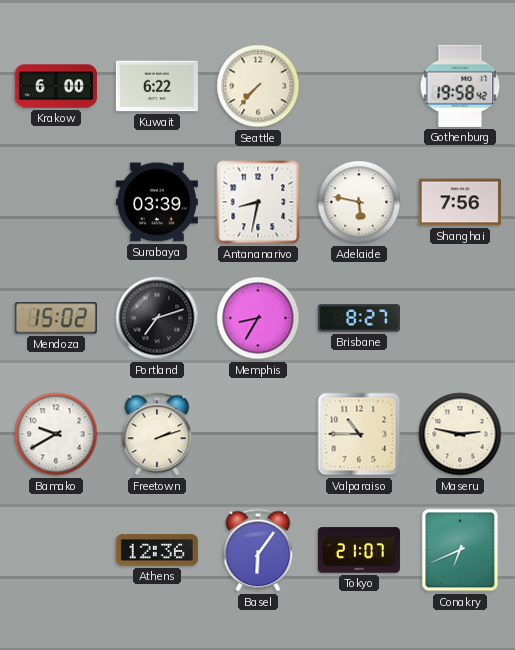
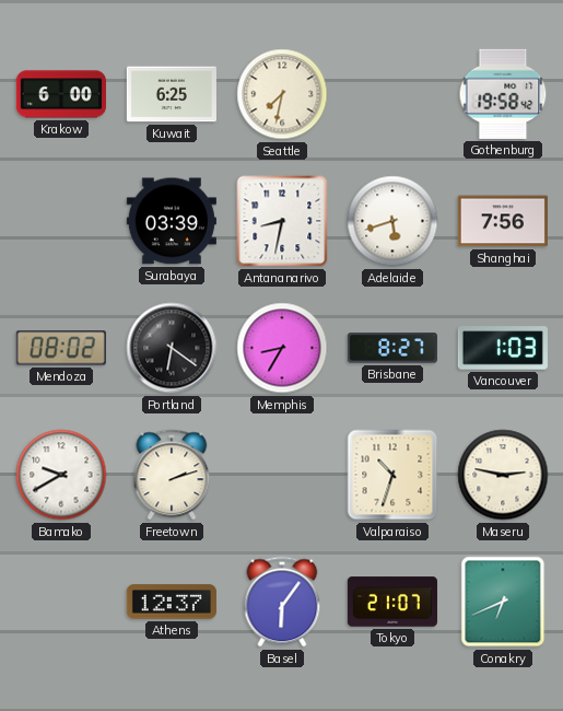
Kuwait: 6:22 -> 6:25 (172, 94)
Seattle: 7:37 -> 7:32 (282, 94)
Adelaide: 5:47 -> 5:42 (392, 221)
Mendoza: 15:02 -> 08:02 (61, 348)
Portland: 7:12 -> 6:21 (172, 348)
Vancouver: none -> 1:03 (503, 348)
Valparaiso: 10:45 -> 10:33 (392, 475)
Athens: 12:36 -> 12:37 (172, 602)
